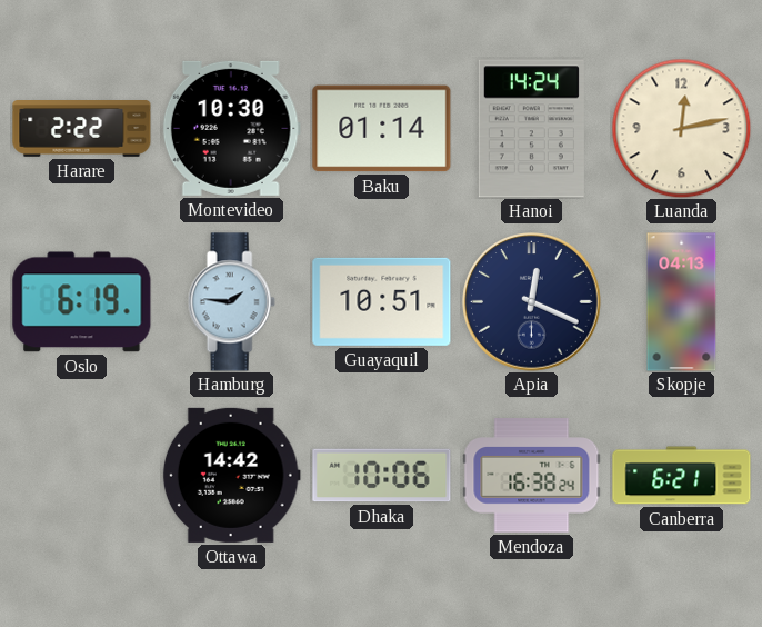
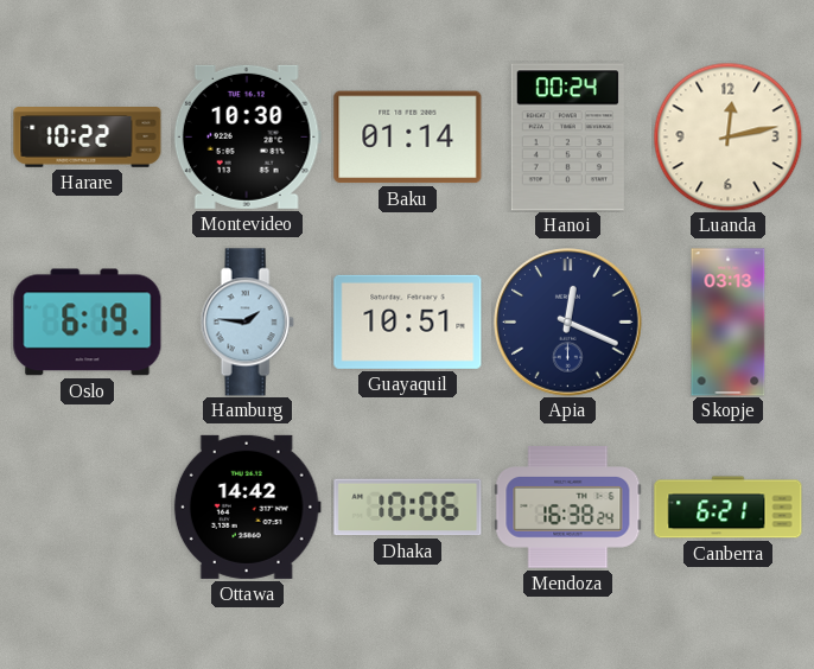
Harare: 2:22 -> 10:22 (88, 138)
Hanoi: 14:24 -> 00:24 (567, 138)
Skopje: 04:13 -> 03:13 (729, 323)
